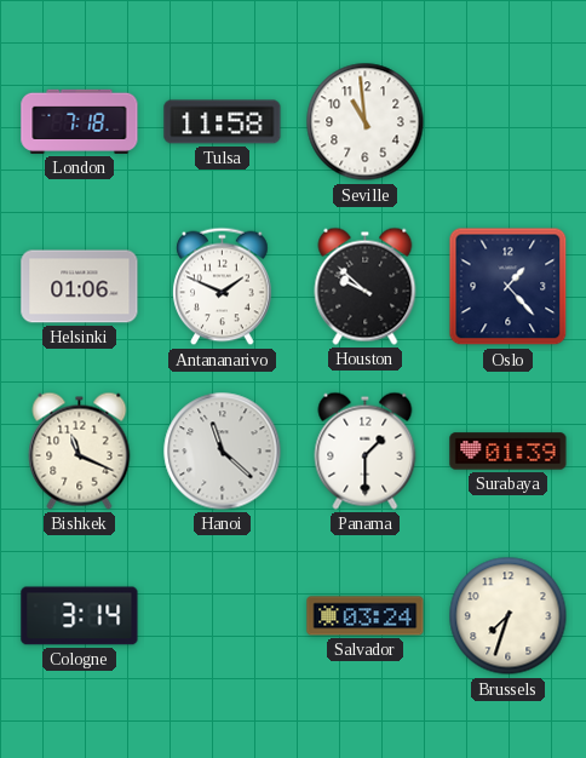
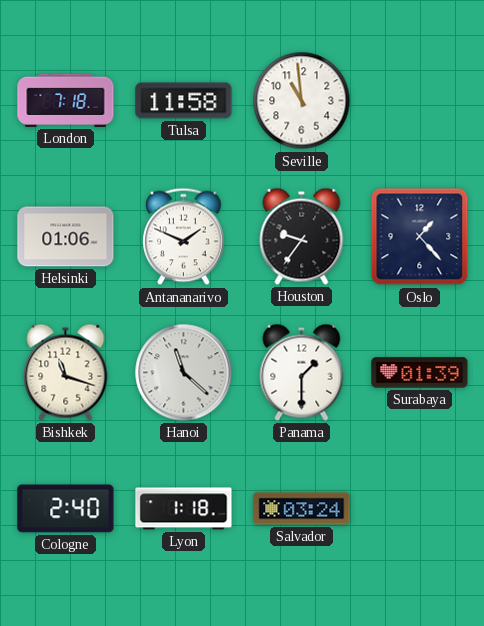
Houston: 9:52 -> 9:36 (302, 236)
Bishkek: 11:19 -> 11:18 (66, 372)
Cologne: 3:14 -> 2:40 (66, 509)
Lyon: none -> 1:18 (184, 509)
Brussels: 7:33 -> none (509, 616)
